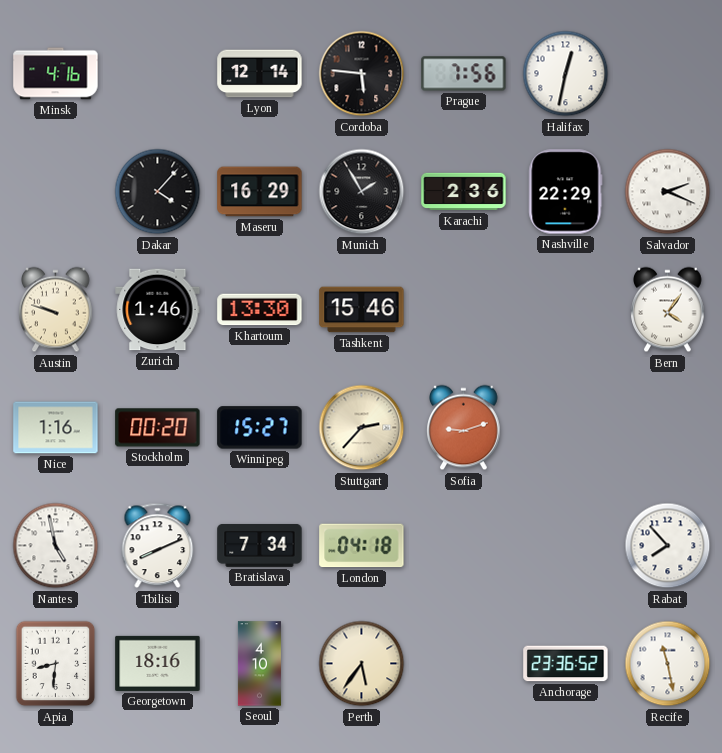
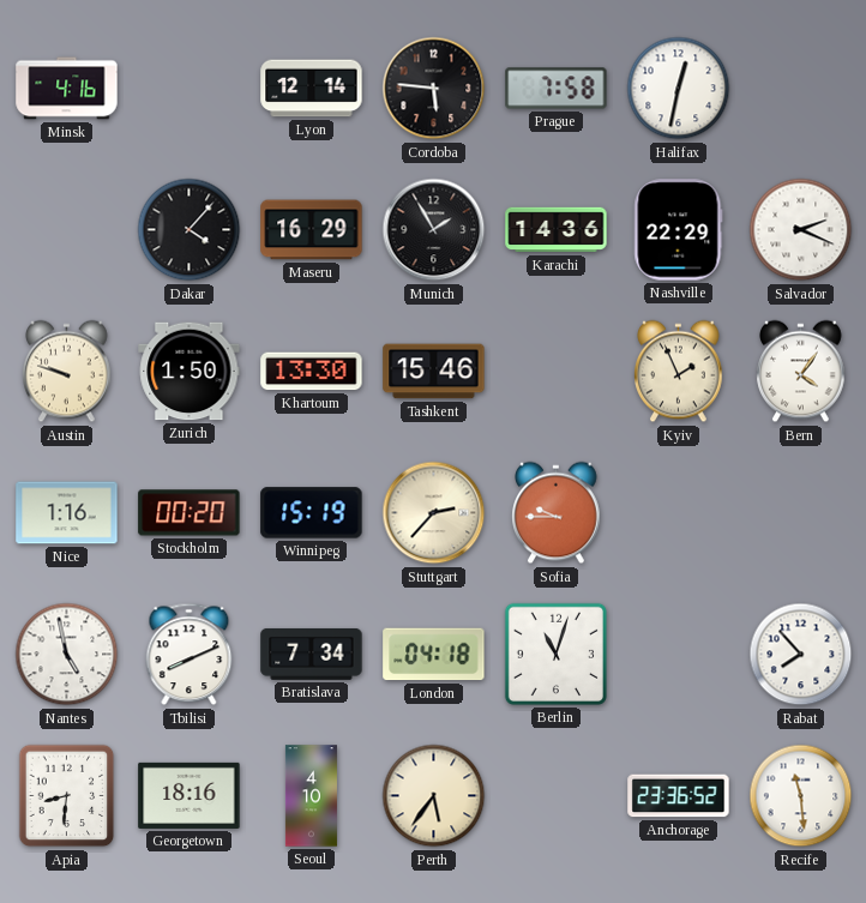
Prague: 7:56 -> 7:58 (557, 89)
Karachi: 2:36 -> 14:36 (557, 230)
Zurich: 1:46 -> 1:50 (190, 372)
Kyiv: none -> 1:56 (679, 372)
Winnipeg: 15:27 -> 15:19 (312, 513)
Sofia: 9:12 -> 9:45 (557, 513)
Berlin: none -> 11:03 (555, 654)
Recife: 11:28 -> 11:29 (801, 796)
